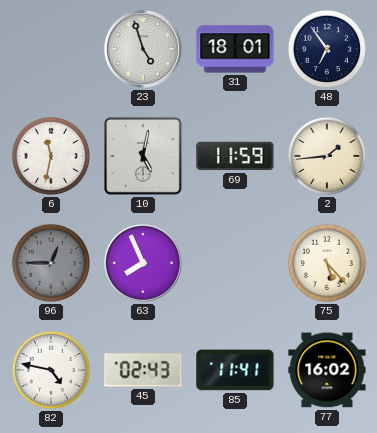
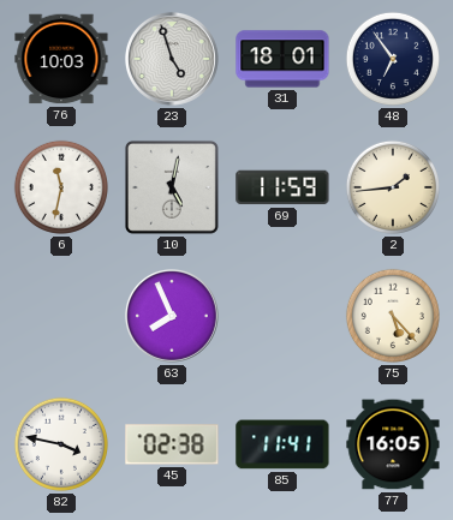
76: none -> 10:03 (61, 59)
96: 12:45 -> none (51, 263)
82: 4:47 -> 3:47 (61, 444)
45: 02:43 -> 02:38 (172, 444)
77: 16:02 -> 16:05 (393, 444)
